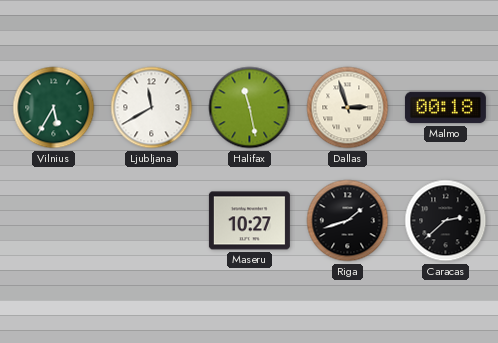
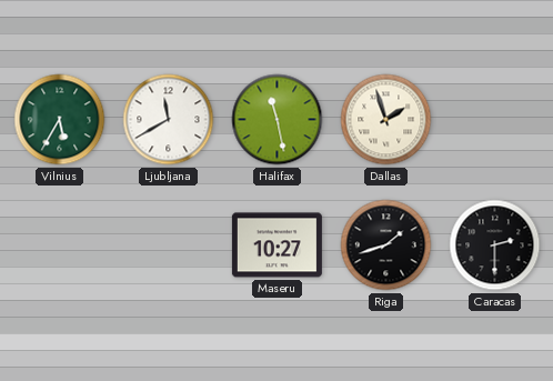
Dallas: 2:57 -> 1:57 (386, 120)
Malmo: 00:18 -> none (445, 108)
Caracas: 2:38 -> 2:30 (495, 245)
